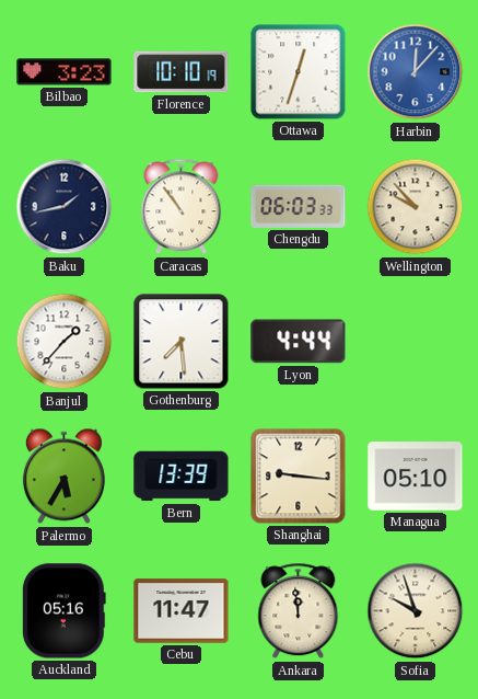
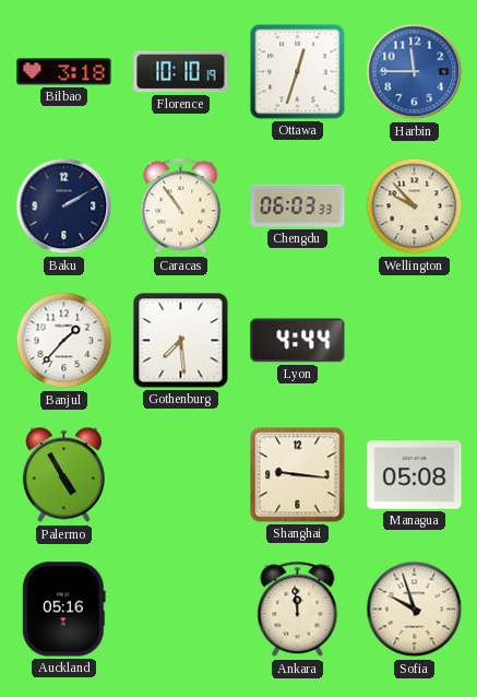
Bilbao: 3:23 -> 3:18 (64, 72)
Harbin: 12:07 -> 11:45 (415, 72)
Baku: 1:43 -> 2:10 (64, 206)
Palermo: 5:35 -> 4:55 (63, 475)
Bern: 13:39 -> none (182, 477)
Managua: 05:10 -> 05:08 (415, 475)
Cebu: 11:47 -> none (182, 611)
